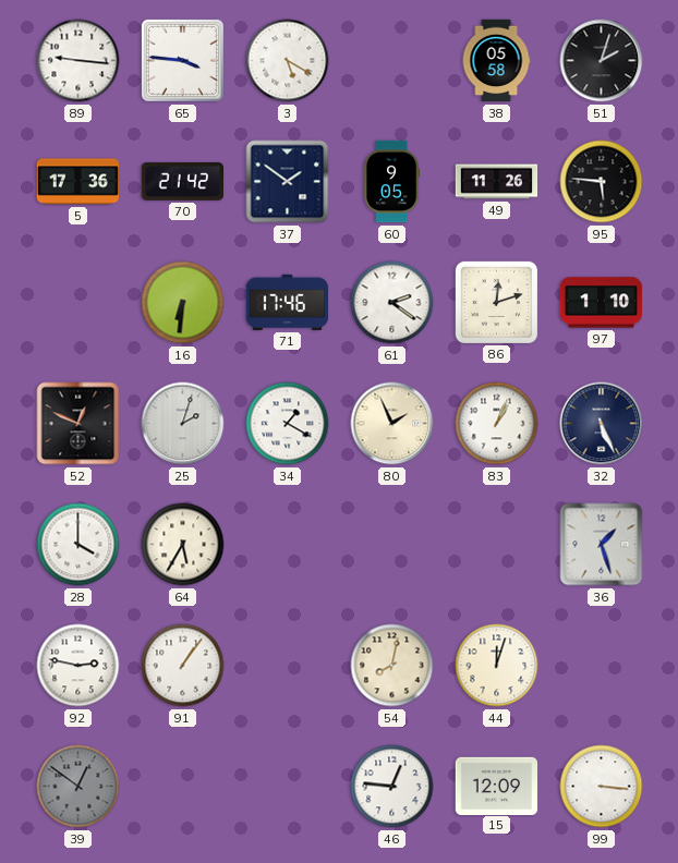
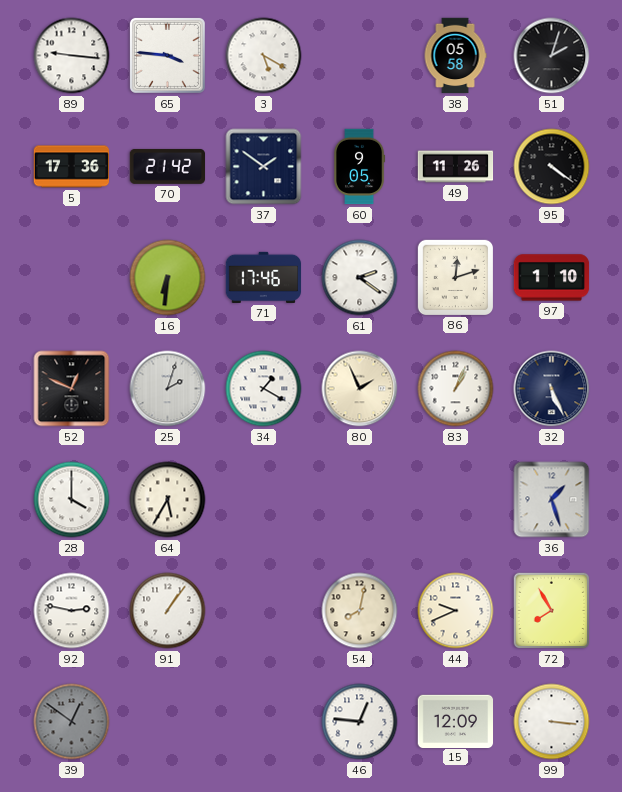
95: 5:46 -> 4:21 (552, 167)
44: 12:03 -> 9:41 (456, 611)
72: none -> 7:55 (552, 611)
